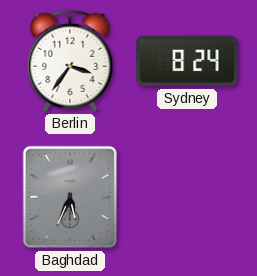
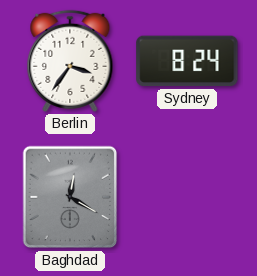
Baghdad: 5:34 -> 12:20 (70, 197)
